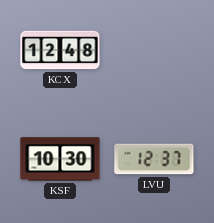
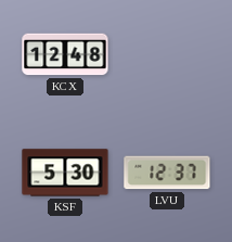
KSF: 10:30 -> 5:30 (65, 173)
